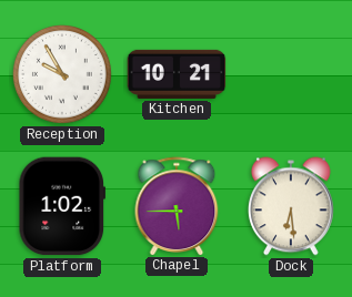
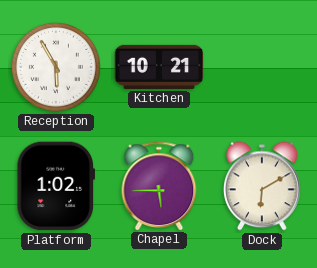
Reception: 9:55 -> 5:55 (56, 67)
Dock: 6:29 -> 6:10 (263, 186)
